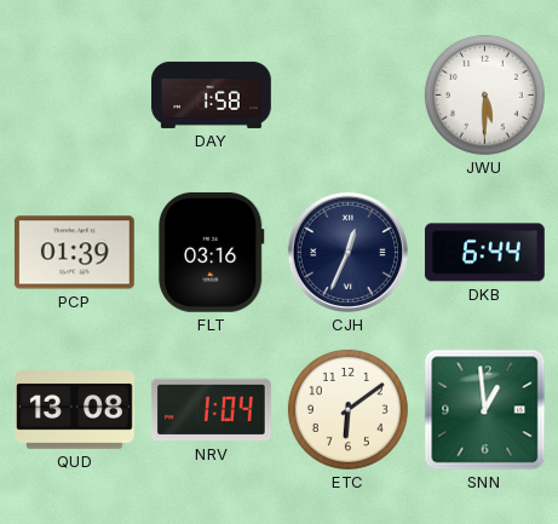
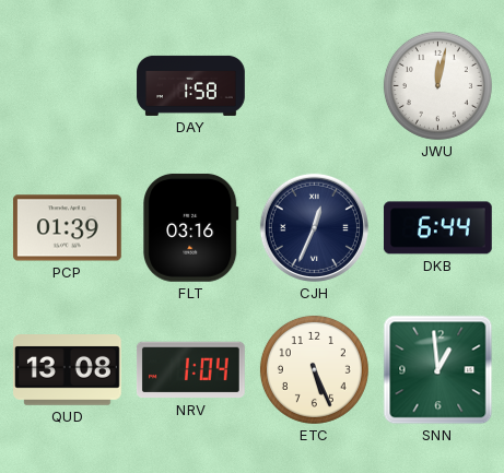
JWU: 5:30 -> 12:02 (437, 85)
ETC: 6:09 -> 5:26 (314, 369)
